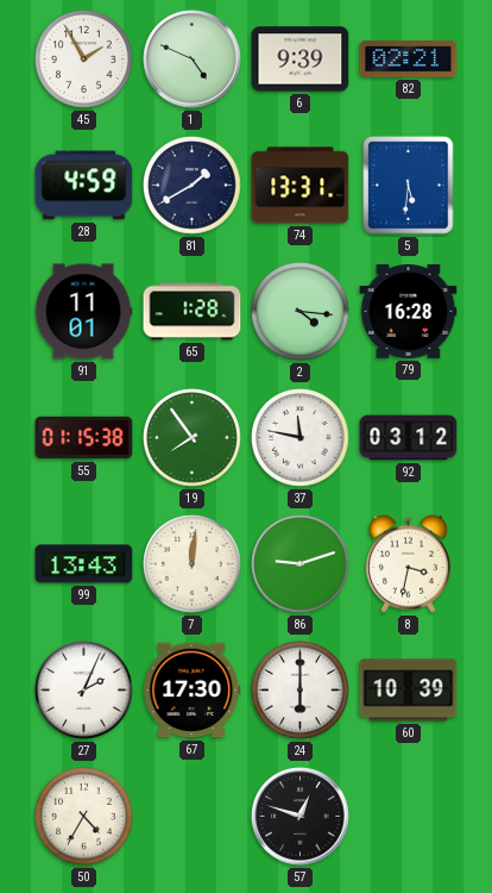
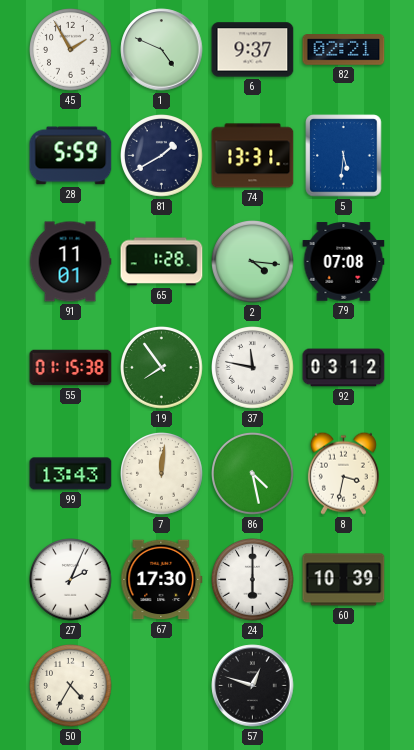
6: 9:39 -> 9:37 (253, 50)
28: 4:59 -> 5:59 (71, 156)
79: 16:28 -> 07:08 (344, 262)
86: 9:12 -> 4:28 (253, 474)
